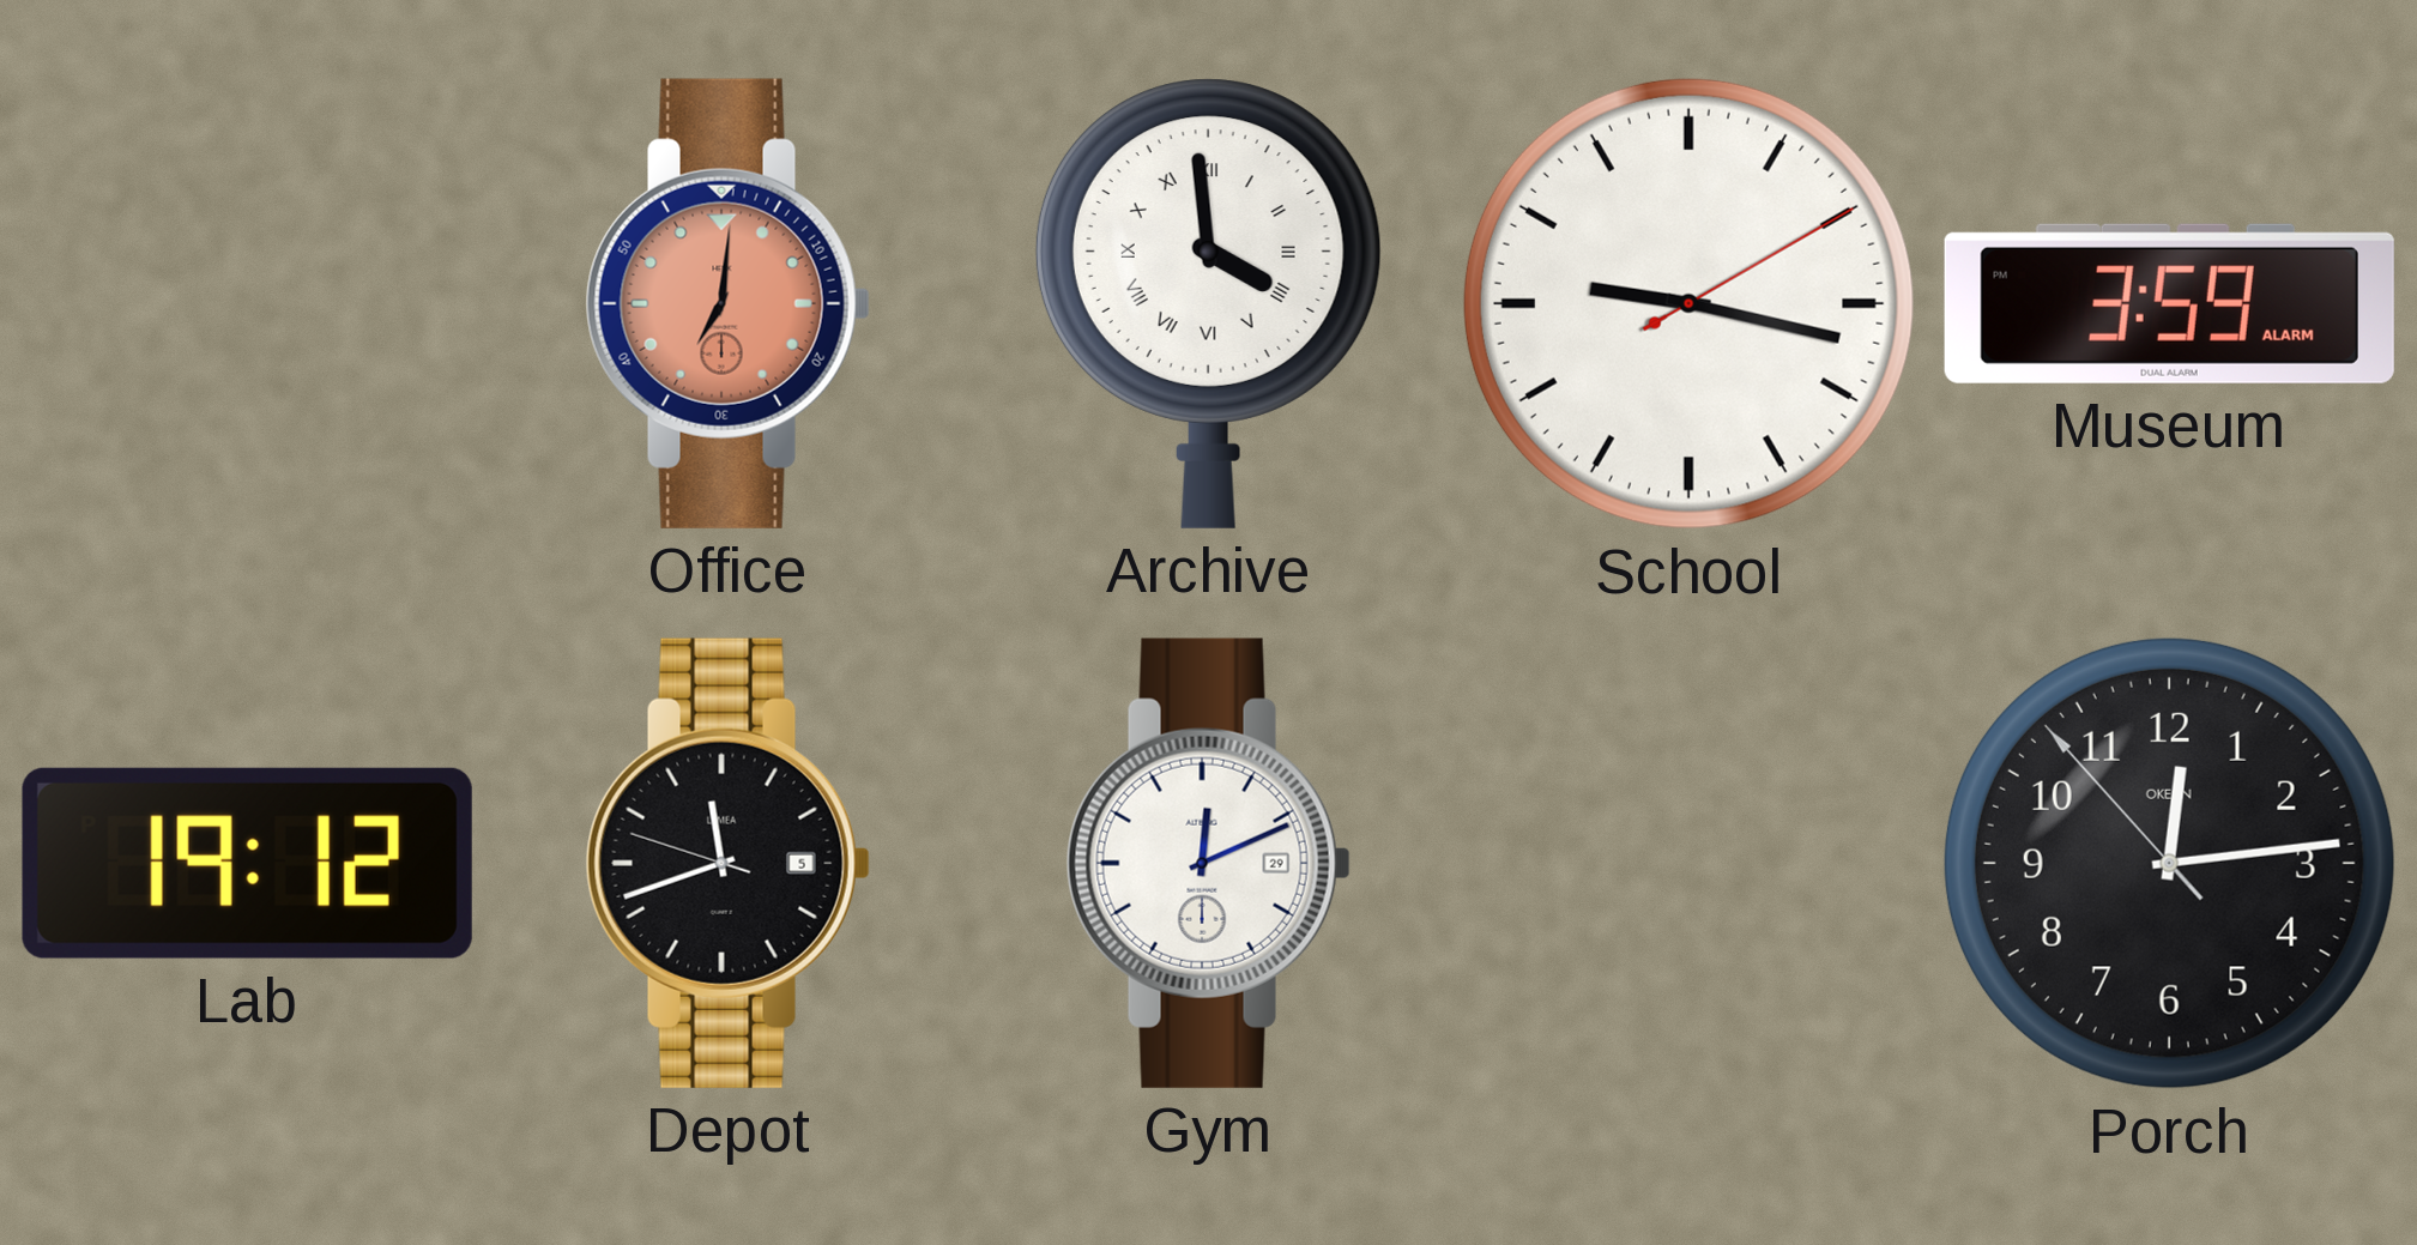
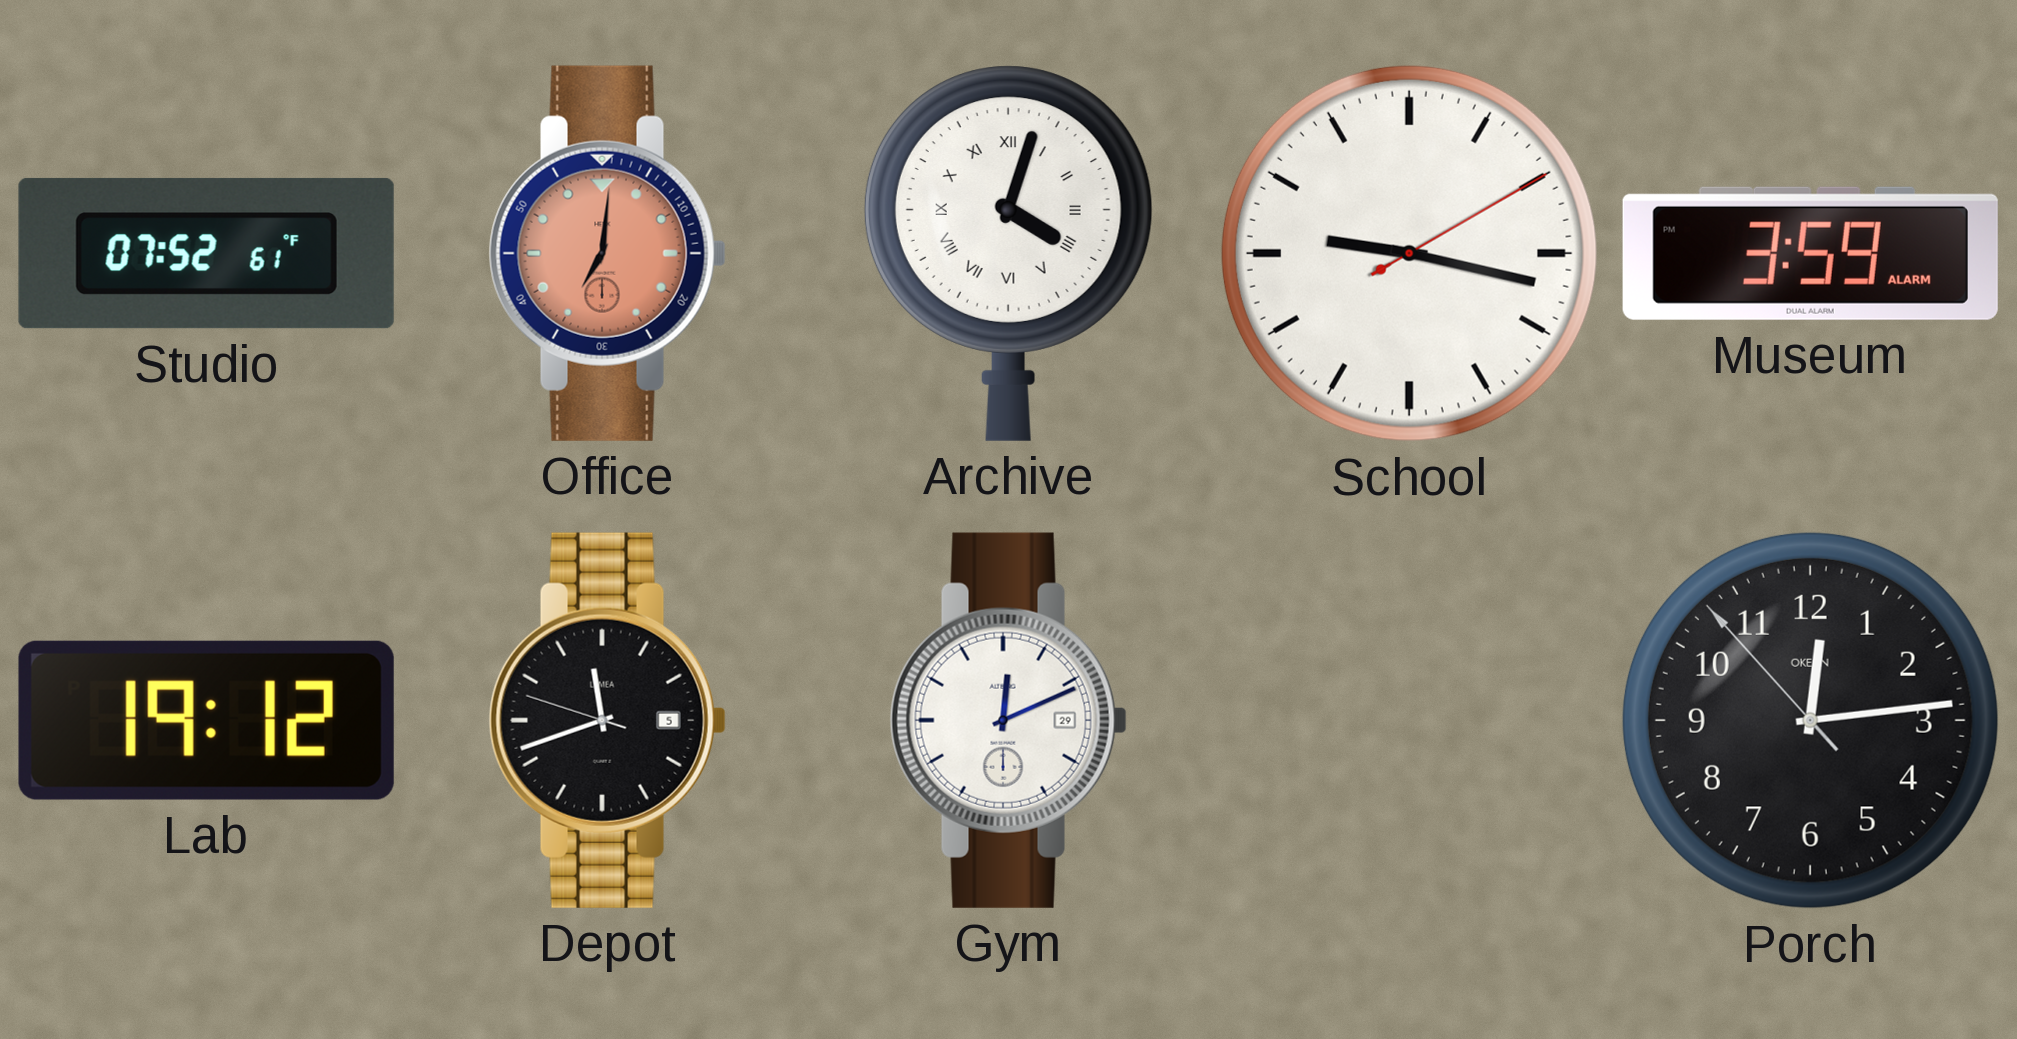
Studio: none -> 07:52 (206, 253)
Archive: 3:59 -> 4:03 (1008, 253)
